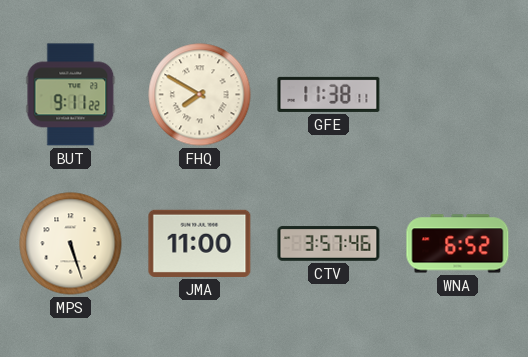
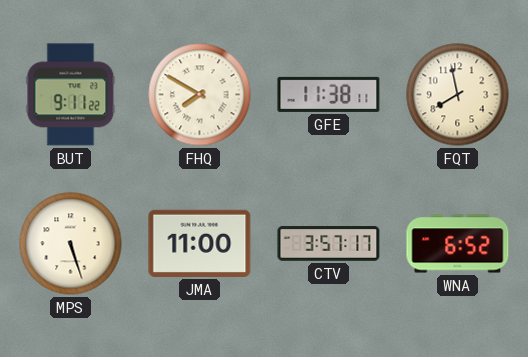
FQT: none -> 7:58 (458, 95)
CTV: 3:57:46 -> 3:57:17 (329, 244)
